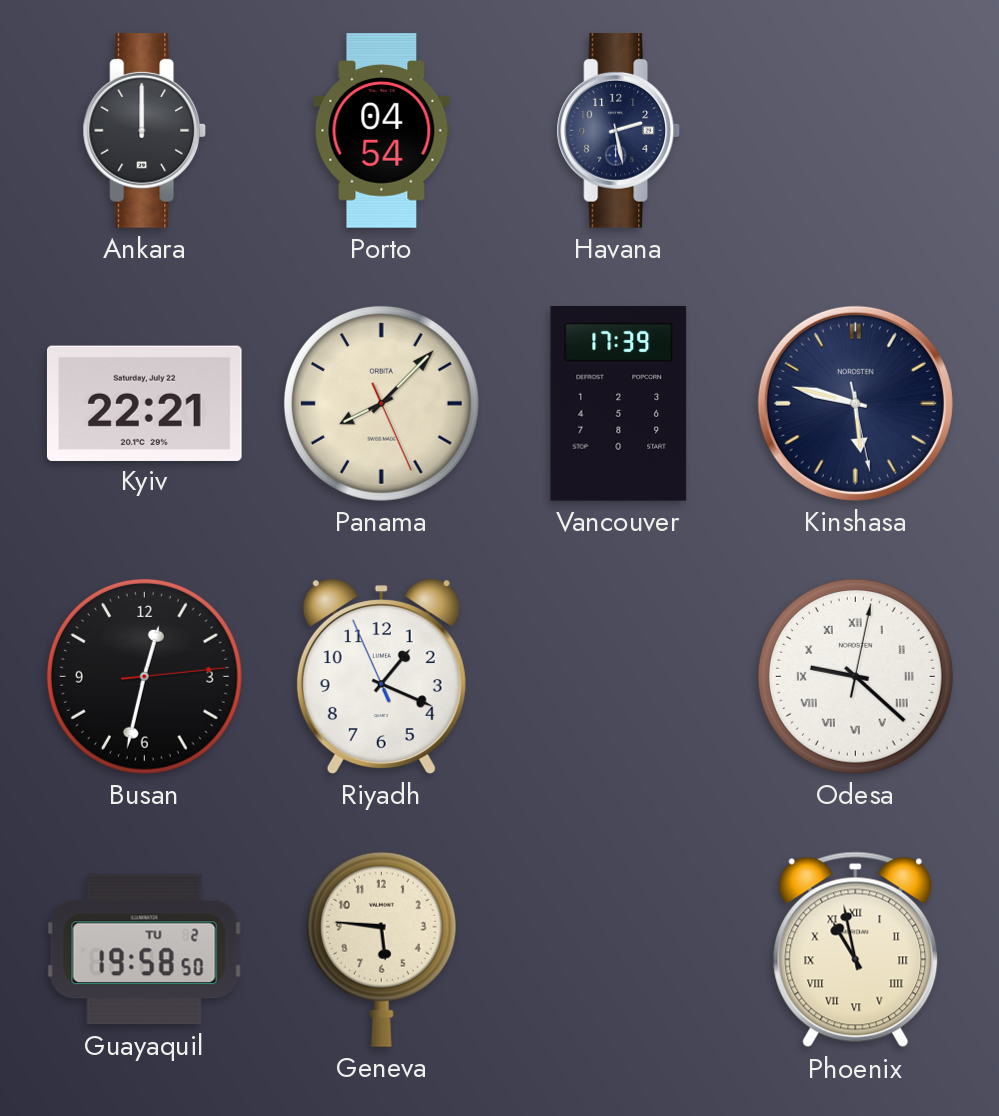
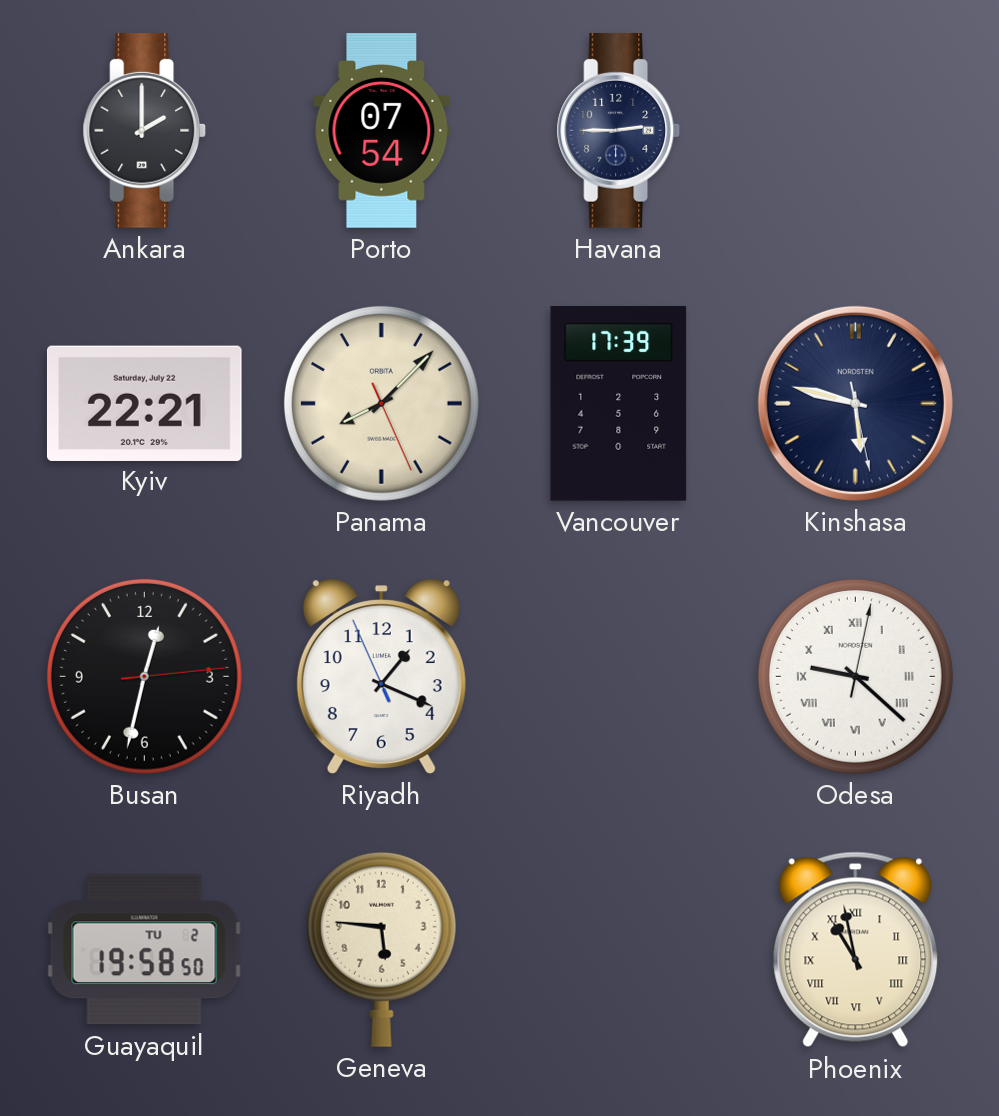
Ankara: 12:00 -> 2:00 (145, 131)
Porto: 04:54 -> 07:54 (382, 131)
Havana: 2:28 -> 2:45 (619, 131)
